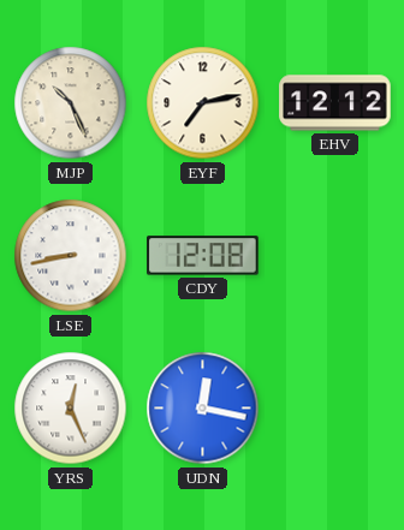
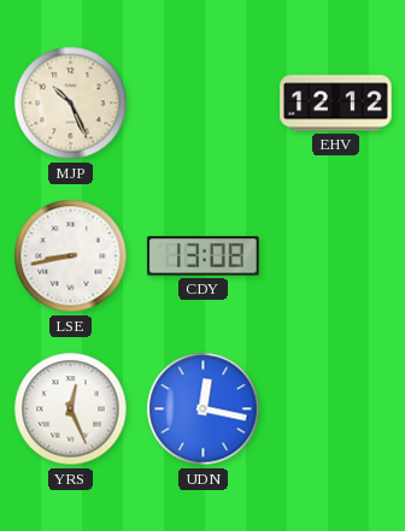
EYF: 7:13 -> none (203, 103)
CDY: 12:08 -> 13:08 (204, 256)
